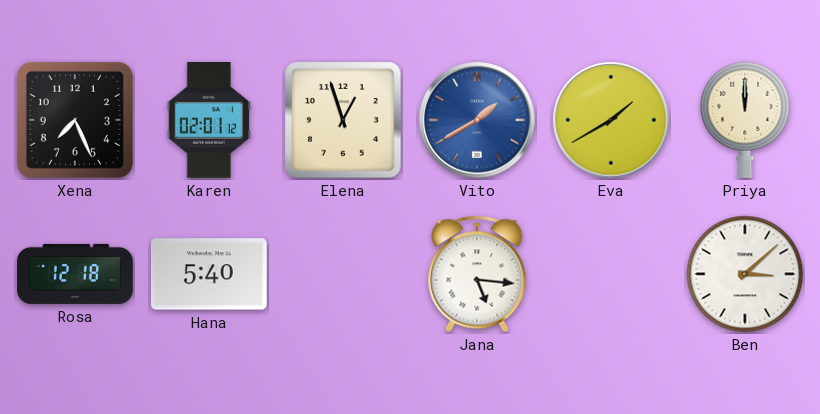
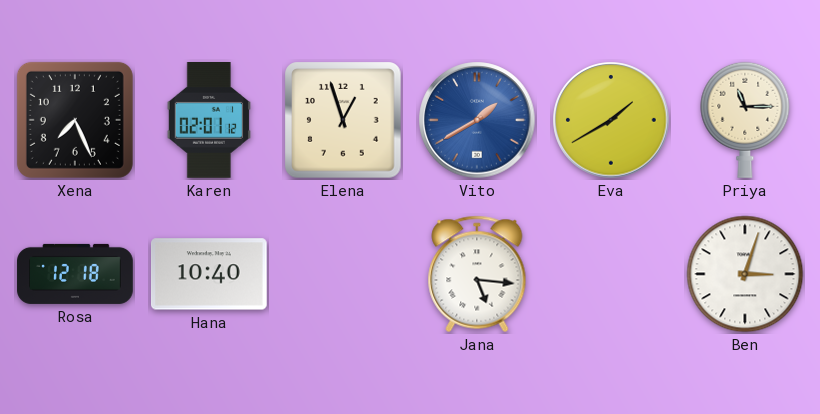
Priya: 12:00 -> 11:15 (745, 120)
Hana: 5:40 -> 10:40 (210, 274)
Ben: 3:08 -> 3:03 (745, 274)
